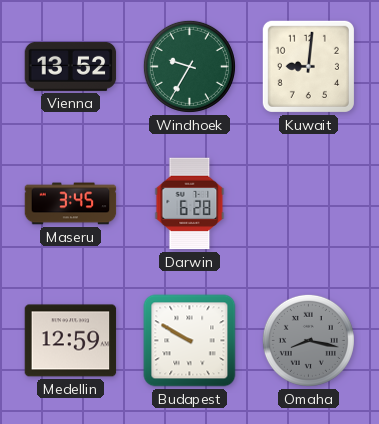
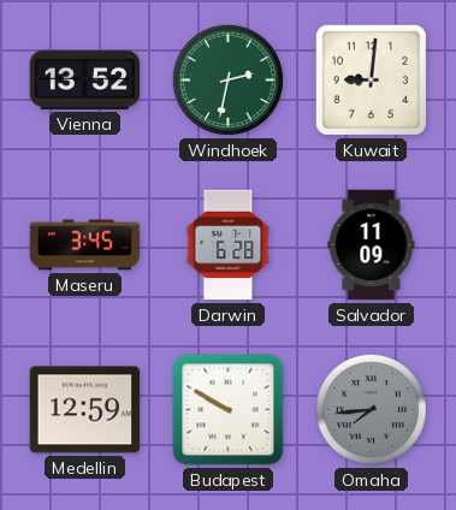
Windhoek: 9:35 -> 2:32 (227, 79)
Salvador: none -> 11:09 (372, 245)
Omaha: 8:17 -> 7:44 (371, 409)
